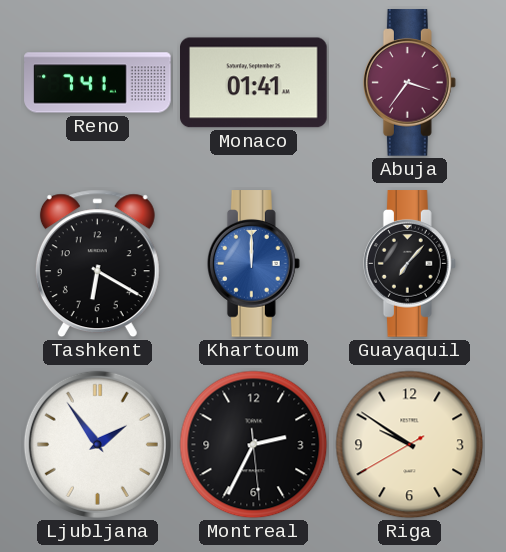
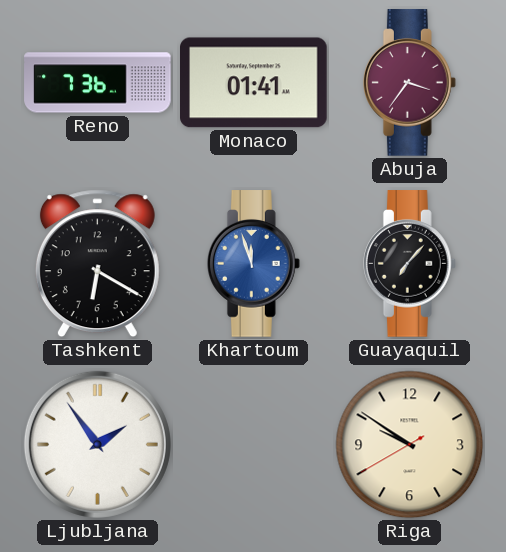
Reno: 7:41 -> 7:36 (98, 83)
Khartoum: 12:00 -> 11:57 (253, 264)
Montreal: 2:34 -> none (254, 445)
